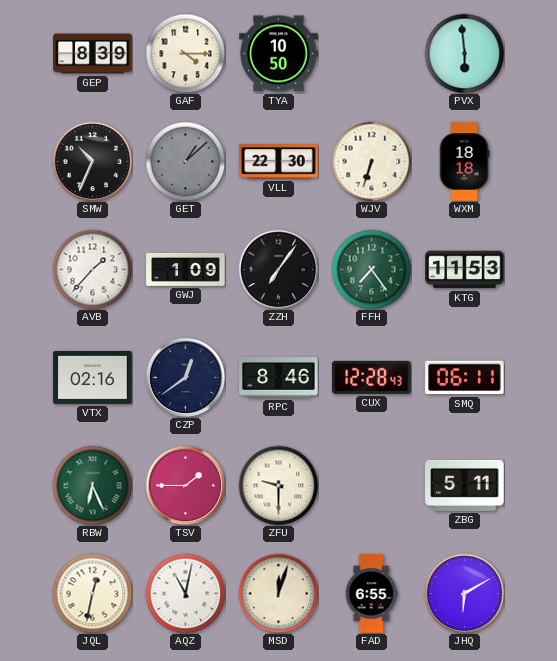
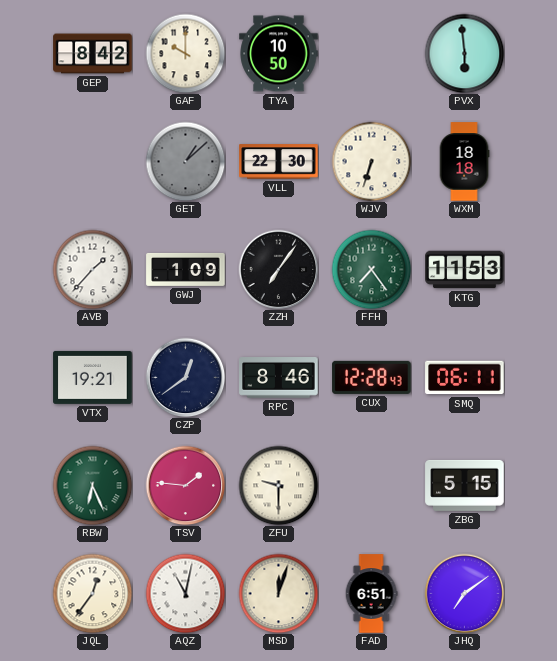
GEP: 8:39 -> 8:42 (93, 54)
GAF: 4:15 -> 10:00 (185, 53)
SMW: 10:34 -> none (92, 161)
VTX: 02:16 -> 19:21 (93, 377)
TSV: 1:45 -> 1:46 (185, 485)
ZBG: 5:11 -> 5:15 (465, 485)
JQL: 12:32 -> 12:36 (92, 593)
FAD: 6:55 -> 6:51 (371, 594)
JHQ: 6:10 -> 7:09 (464, 593)
